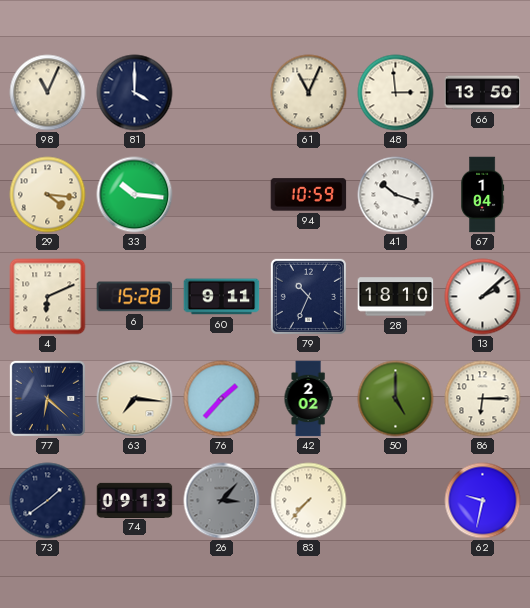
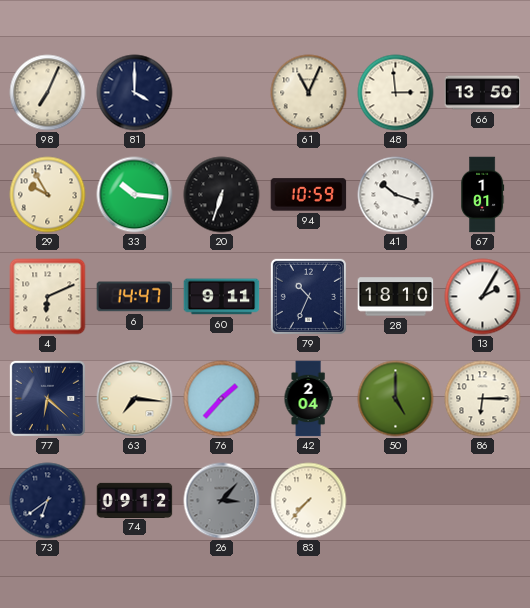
98: 11:04 -> 7:04 (48, 93)
29: 4:16 -> 9:55 (48, 195)
20: none -> 6:33 (222, 195)
67: 1:04 -> 1:01 (483, 195)
6: 15:28 -> 14:47 (135, 297)
13: 2:08 -> 2:05 (483, 297)
42: 2:02 -> 2:04 (308, 399)
73: 1:39 -> 6:39 (48, 501)
74: 09:13 -> 09:12 (135, 500)
62: 9:32 -> none (483, 501)
